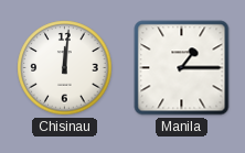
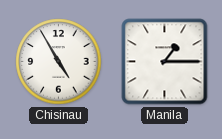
Chisinau: 12:01 -> 4:55 (59, 62)
